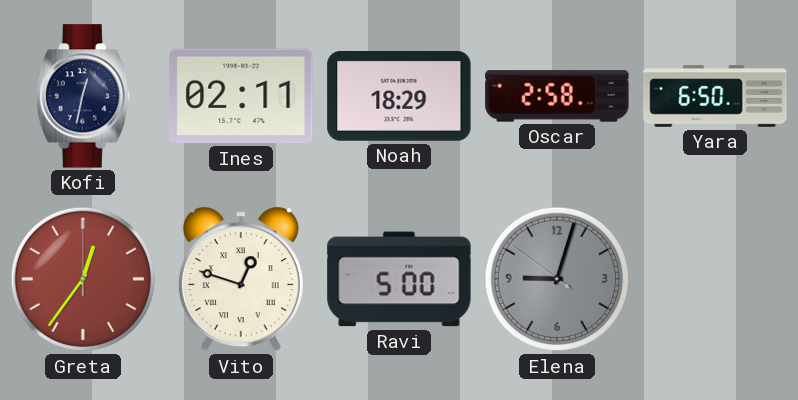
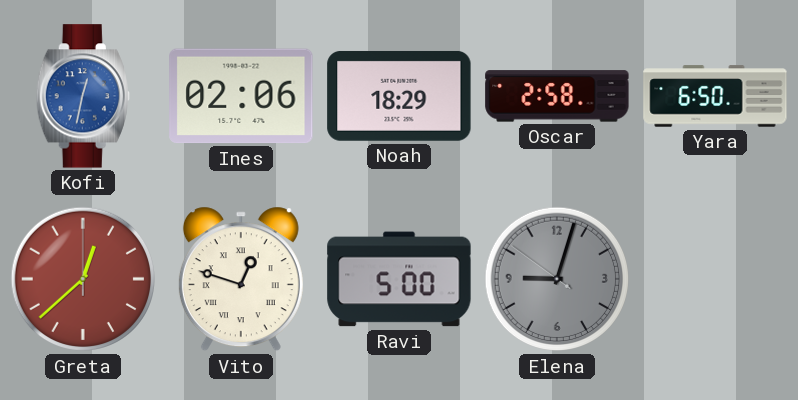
Kofi dial: navy -> blue (83, 96)
Ines: 02:11 -> 02:06 (241, 96)
Greta: 12:36 -> 12:38 (83, 279)
